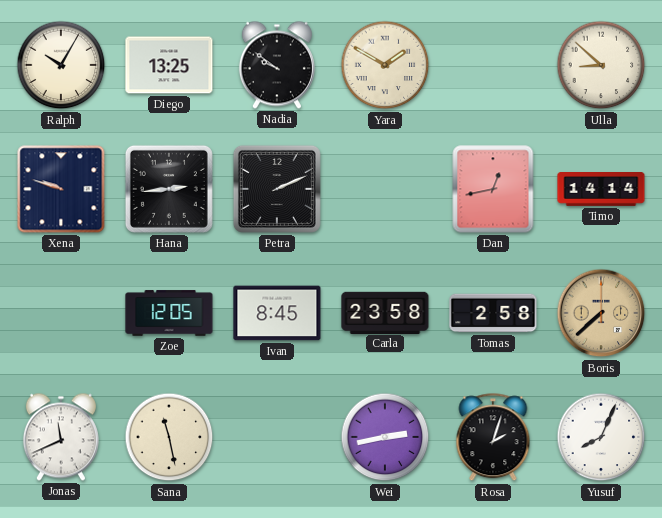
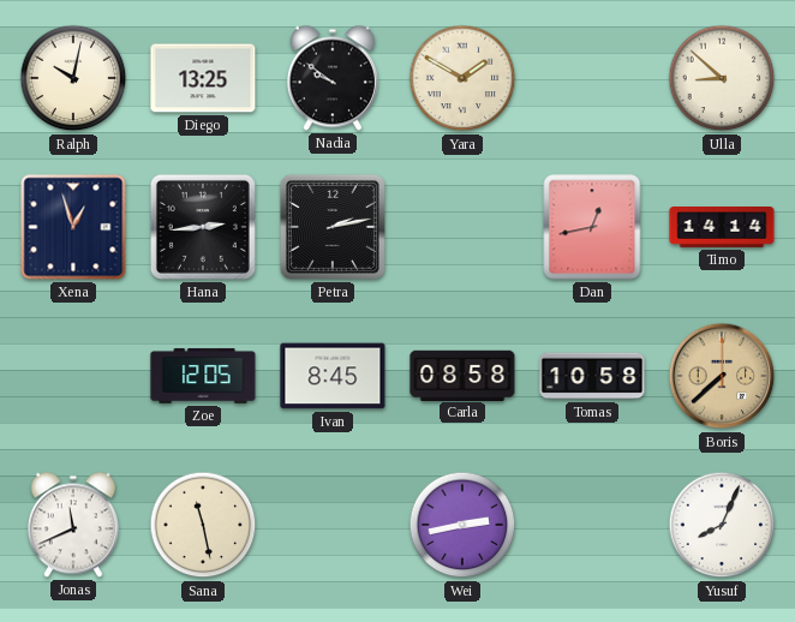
Ralph: 10:05 -> 10:02 (73, 78)
Xena: 9:48 -> 12:57 (73, 227)
Petra: 2:11 -> 2:13 (333, 227)
Carla: 23:58 -> 08:58 (462, 375)
Tomas: 2:58 -> 10:58 (592, 376)
Rosa: 2:03 -> none (493, 438)
